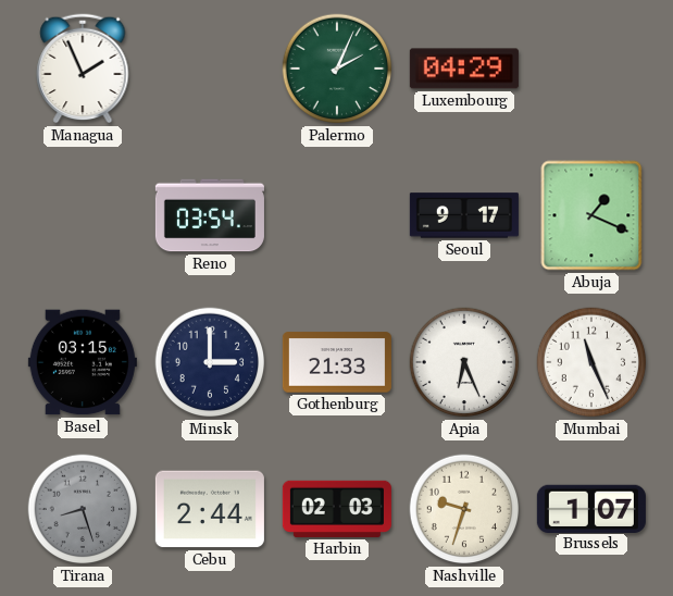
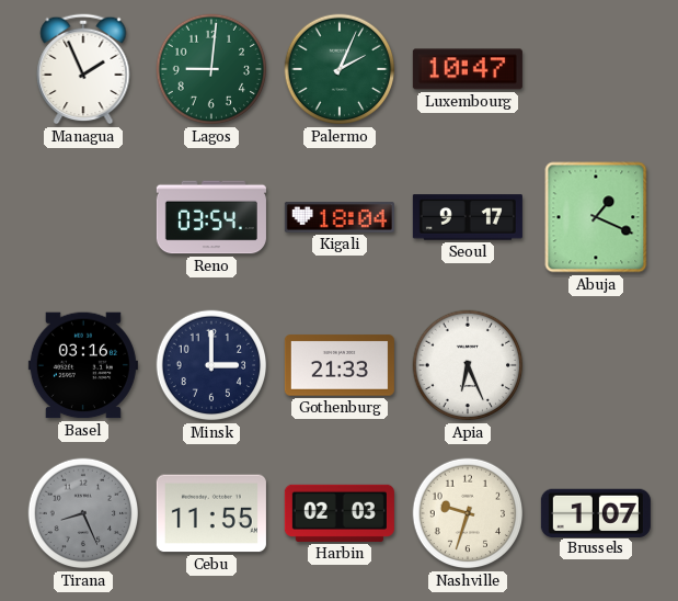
Lagos: none -> 9:01 (211, 69)
Luxembourg: 04:29 -> 10:47 (468, 69)
Kigali: none -> 18:04 (340, 217)
Basel: 03:15 -> 03:16 (83, 365)
Mumbai: 11:26 -> none (591, 362)
Tirana: 8:27 -> 8:26 (83, 513)
Cebu: 2:44 -> 11:55 (211, 513)
